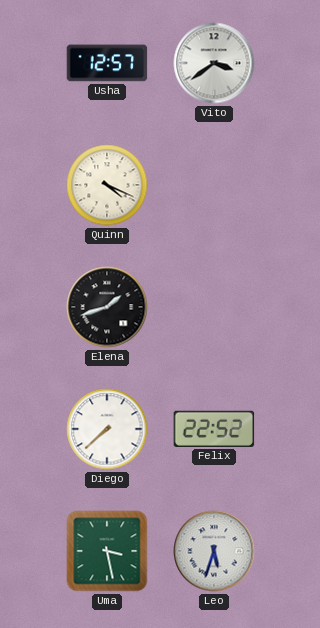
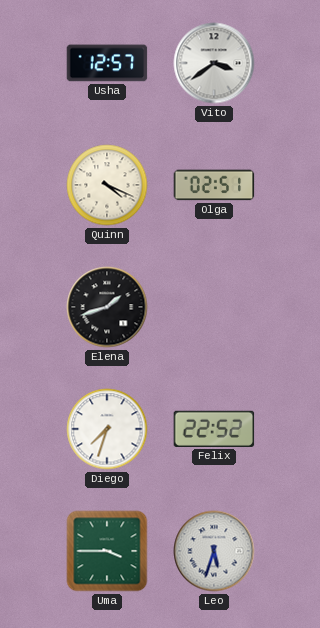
Olga: none -> 02:51 (214, 185)
Diego: 7:38 -> 7:33 (107, 429)
Uma: 3:28 -> 3:45 (107, 551)
